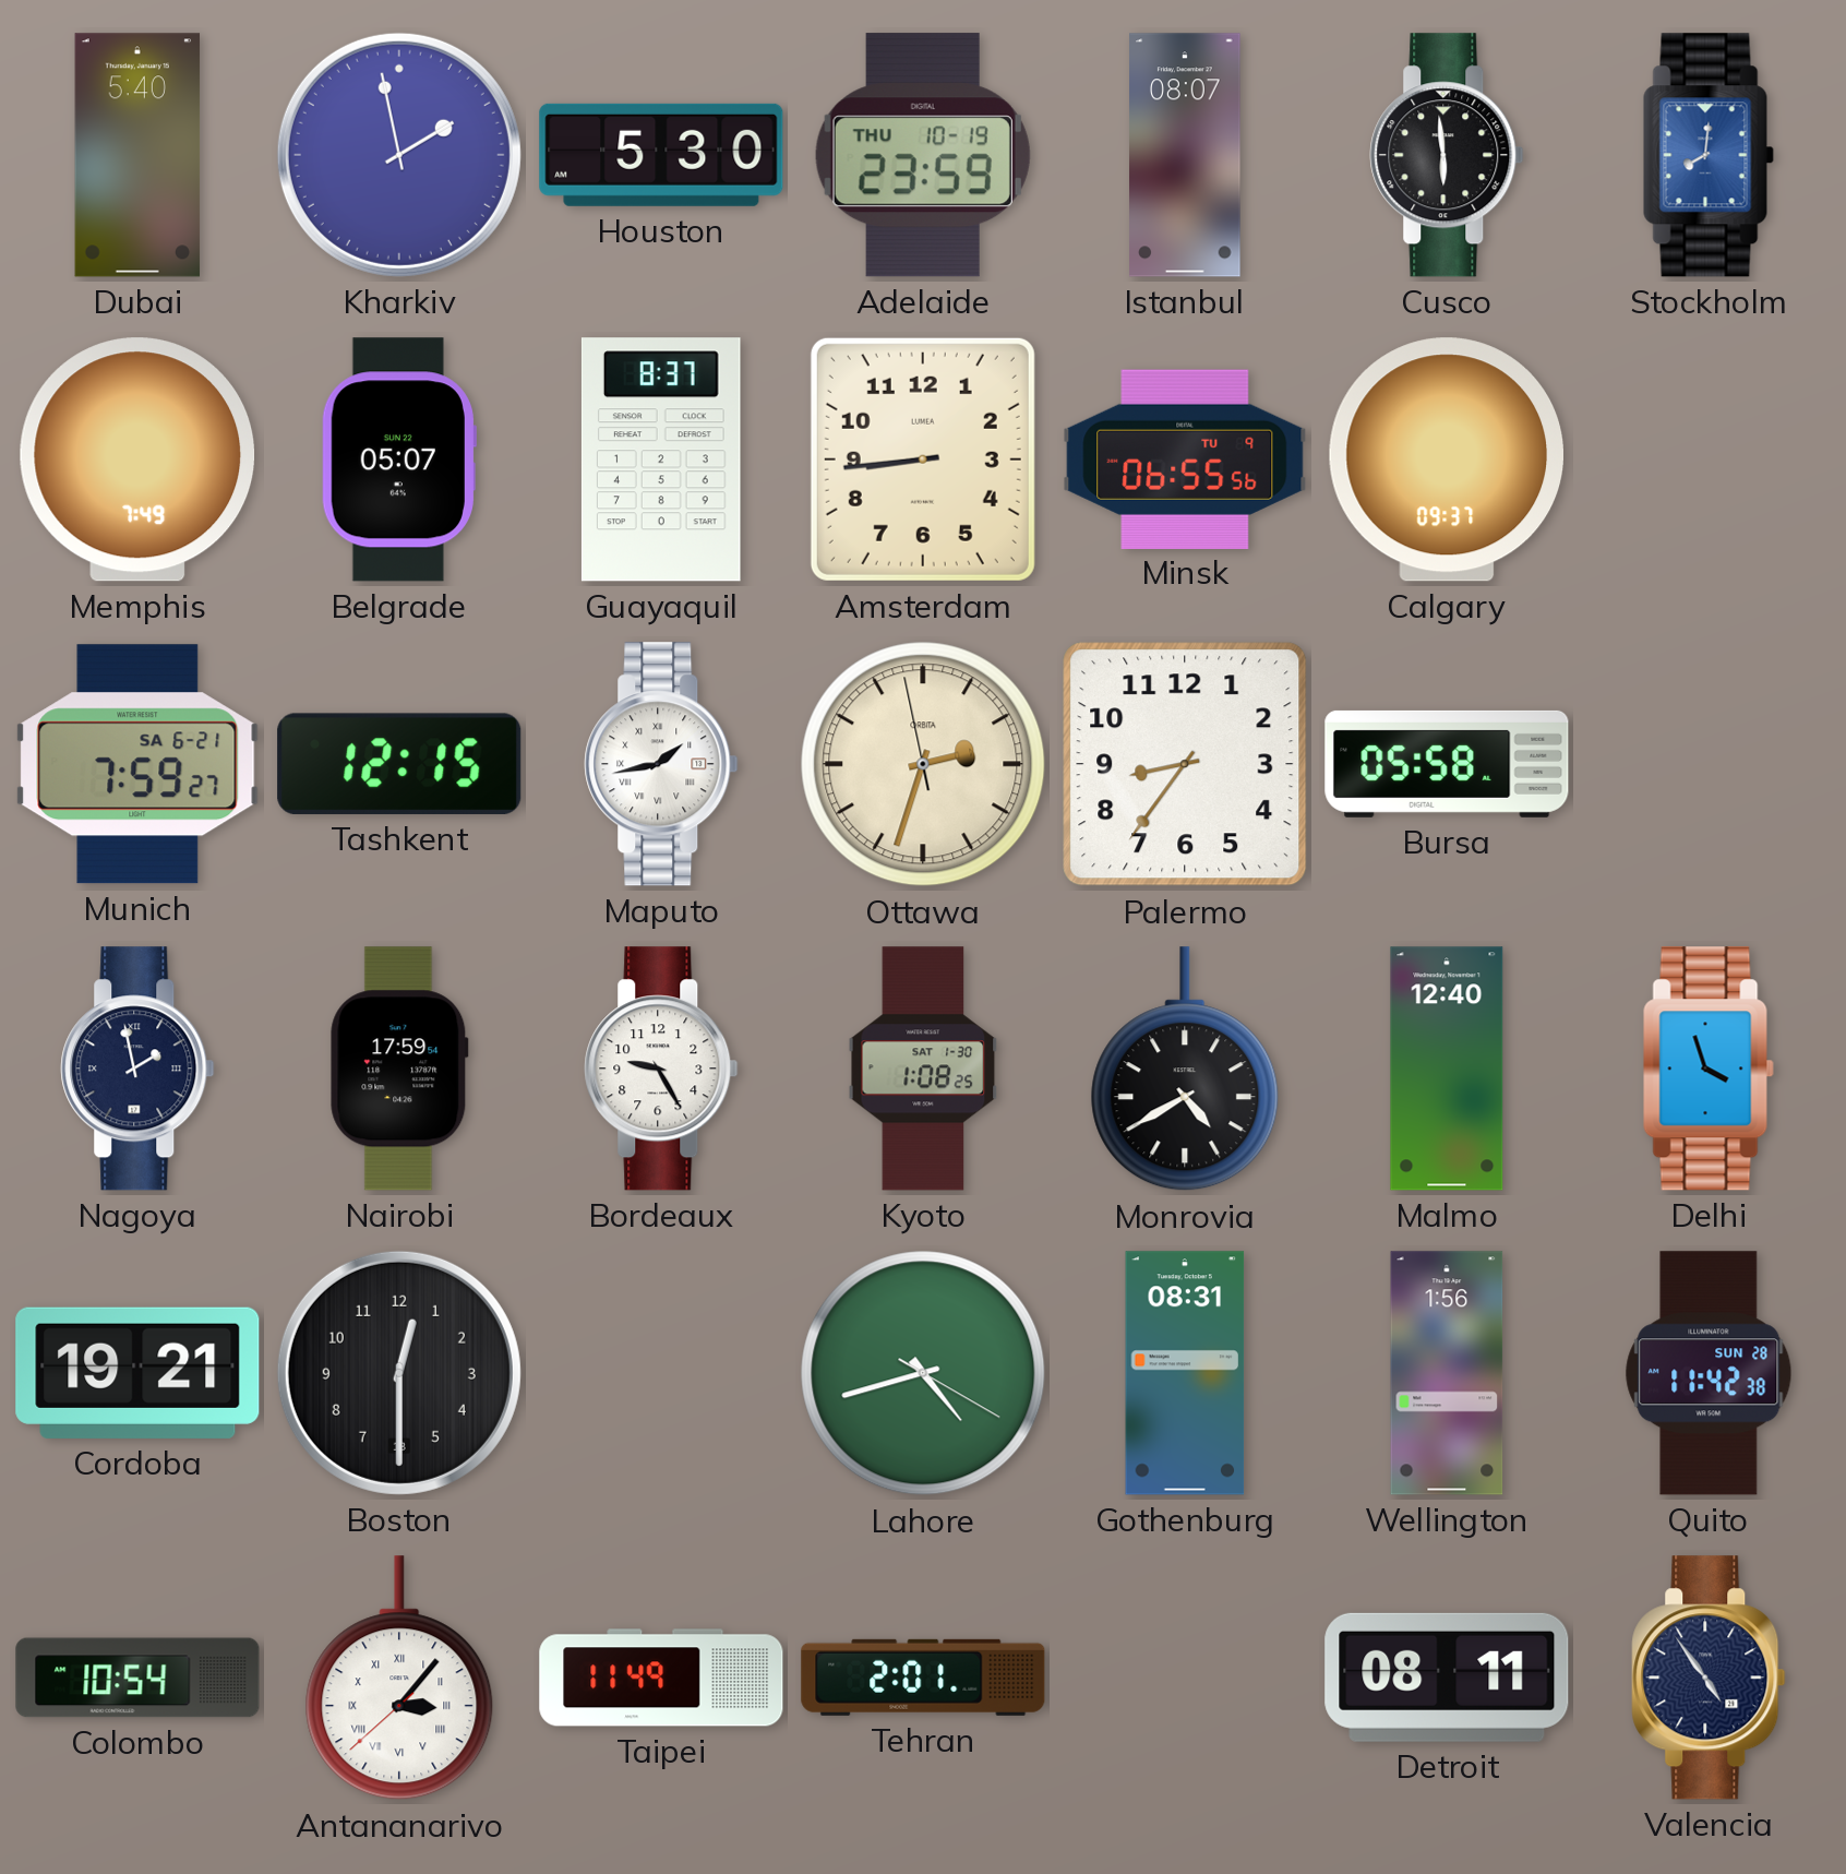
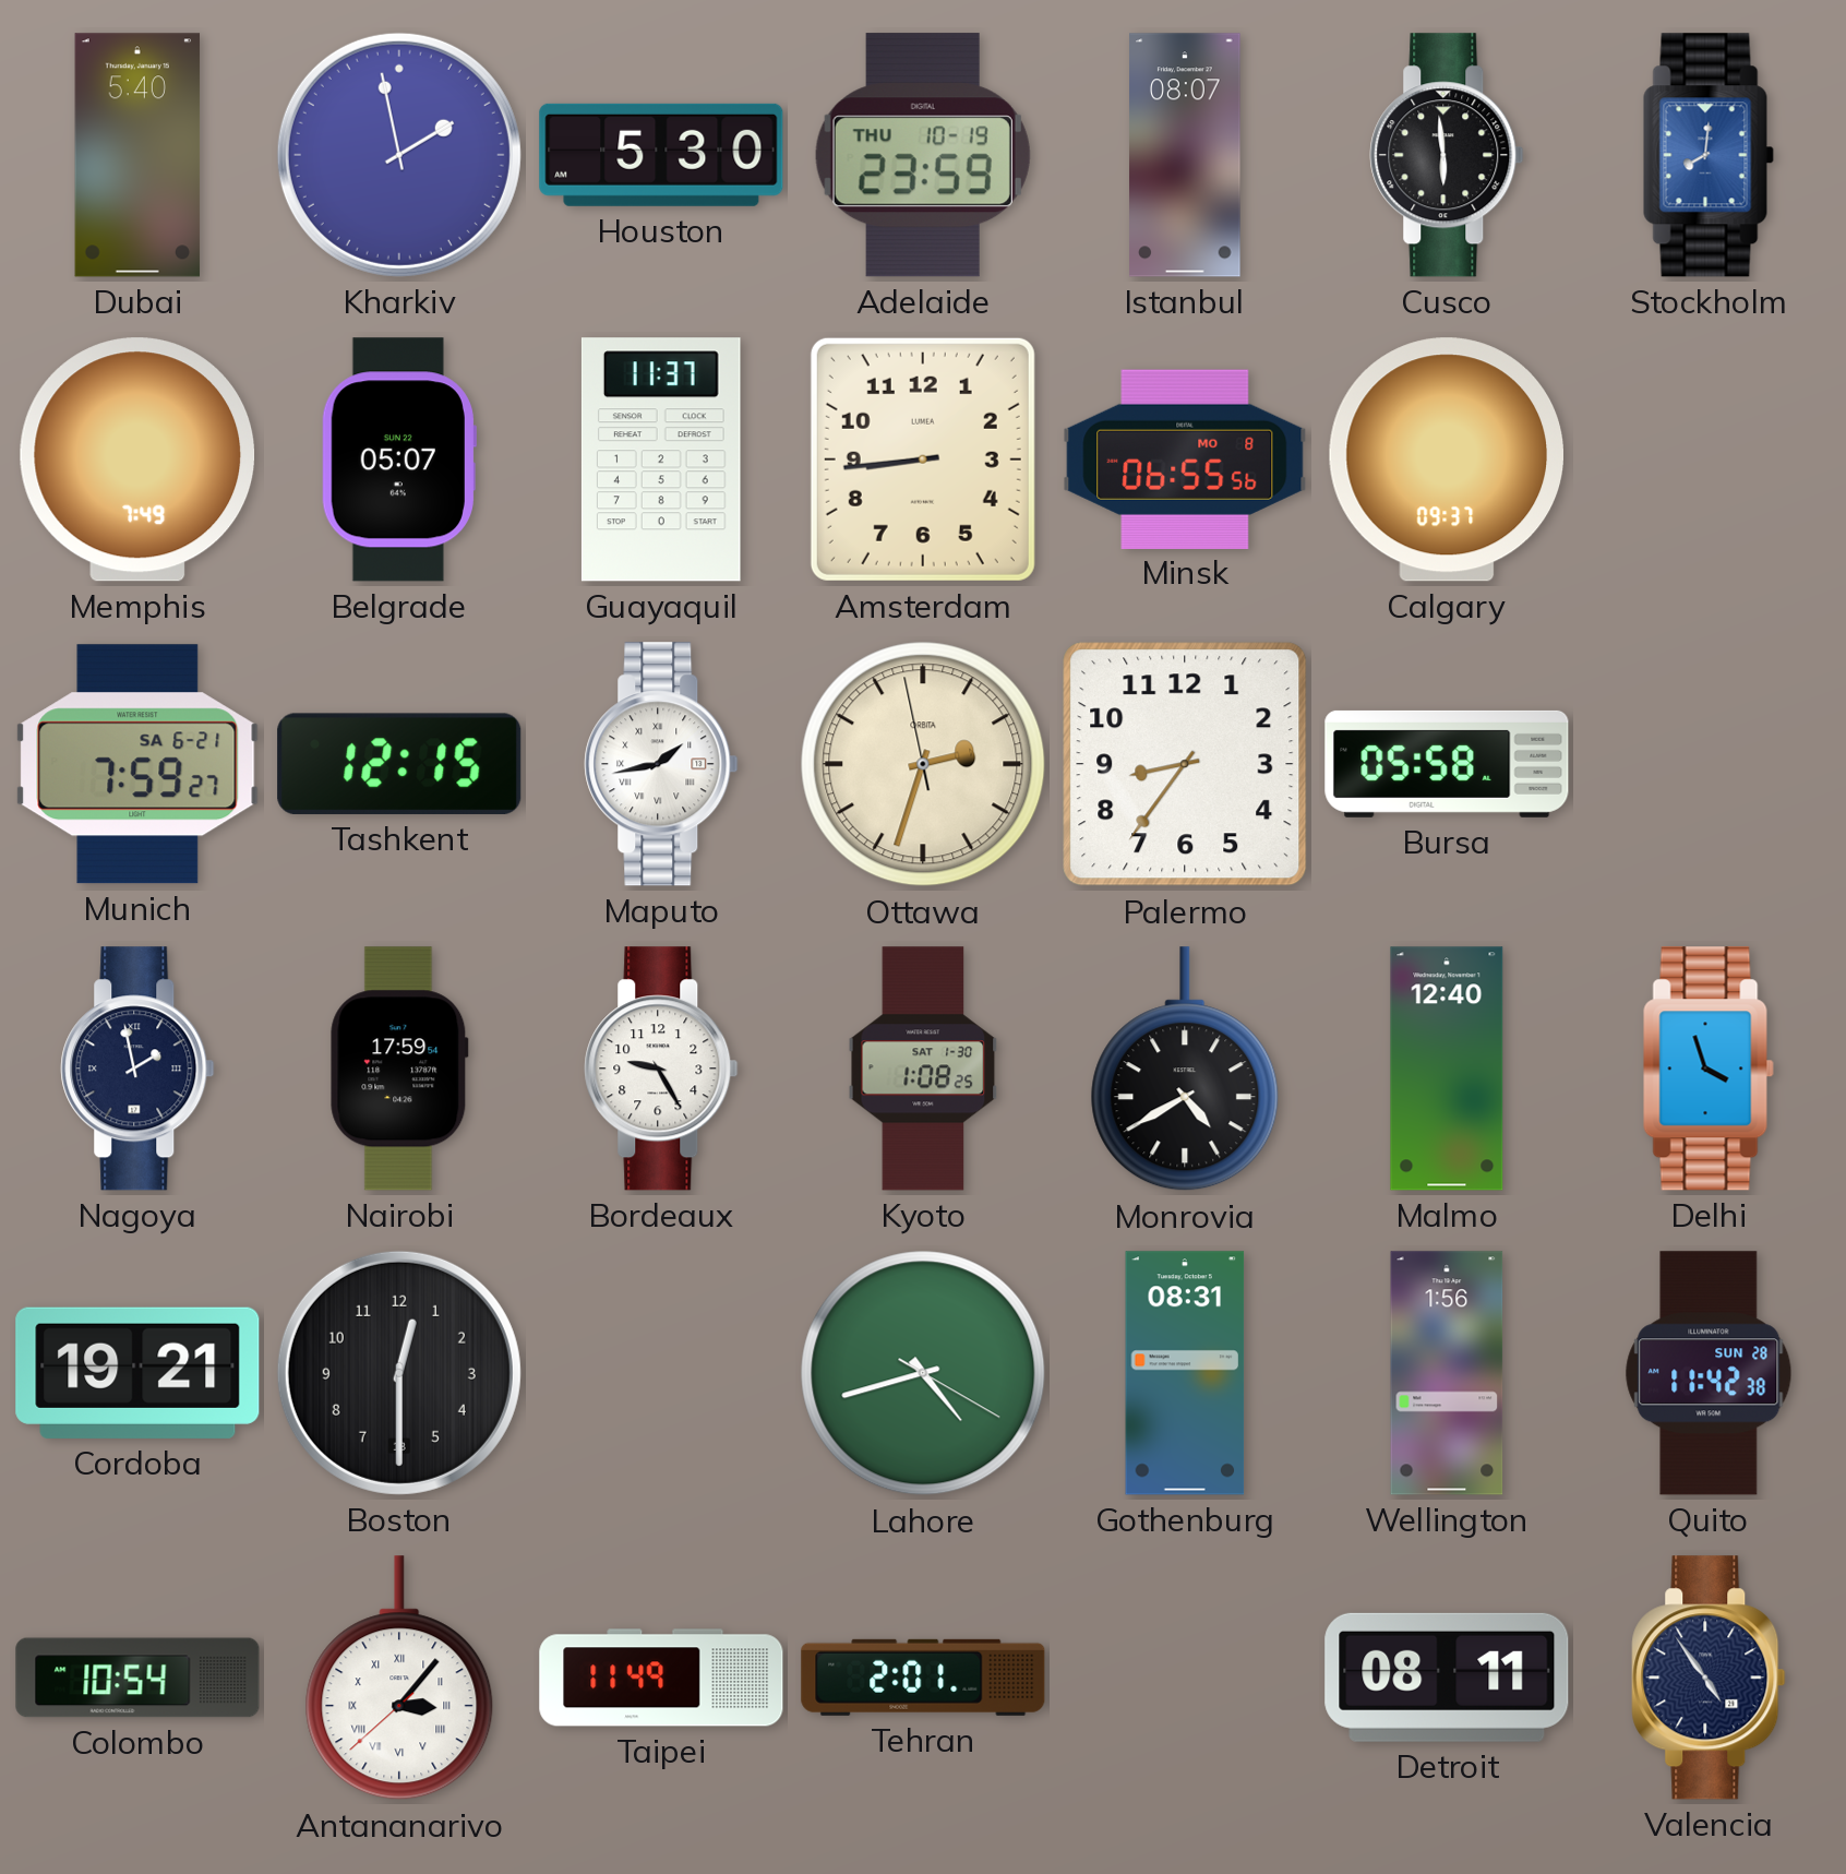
Guayaquil: 8:37 -> 11:37 (661, 459)
Minsk date: TU 9 -> MO 8 (1185, 458)
